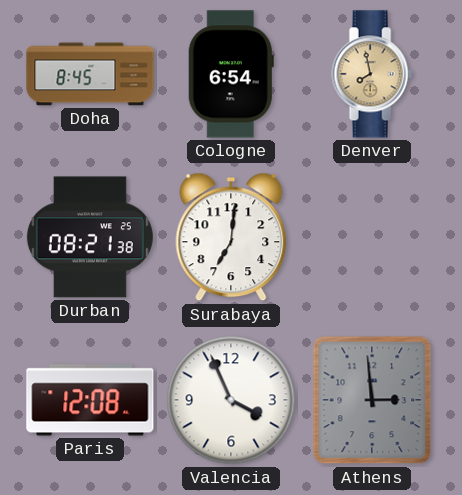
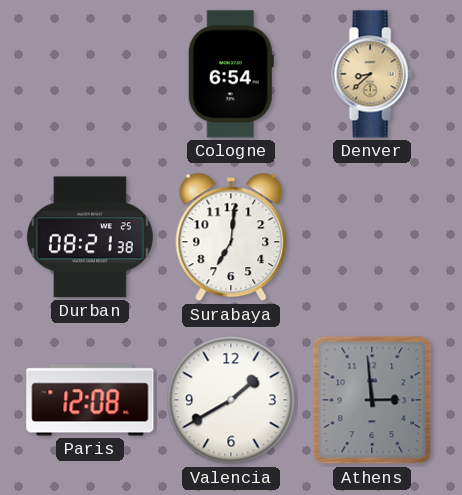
Doha: 8:45 -> none (90, 74)
Denver: 7:58 -> 8:38 (372, 74)
Valencia: 3:56 -> 1:40 (231, 400)
